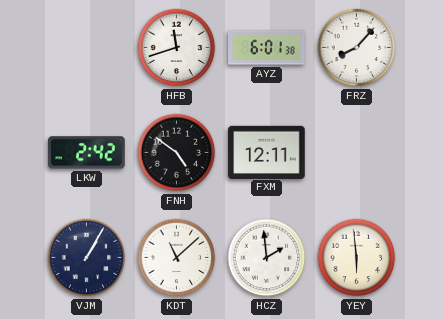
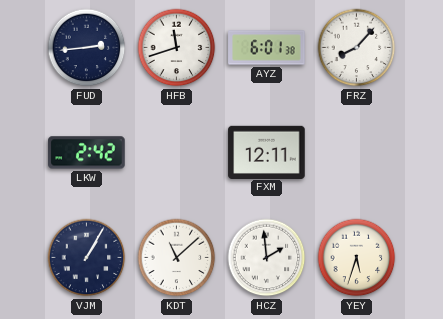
FUD: none -> 2:44 (87, 48)
FNH: 4:51 -> none (177, 153)
YEY: 5:59 -> 5:33 (357, 258)
